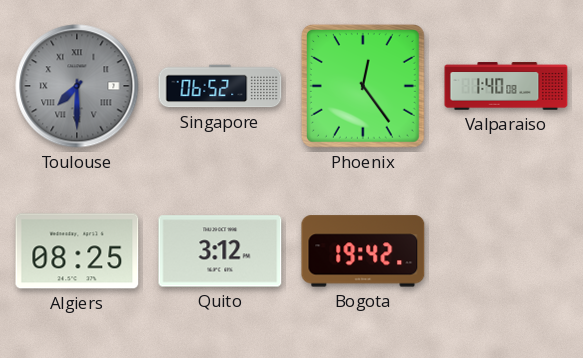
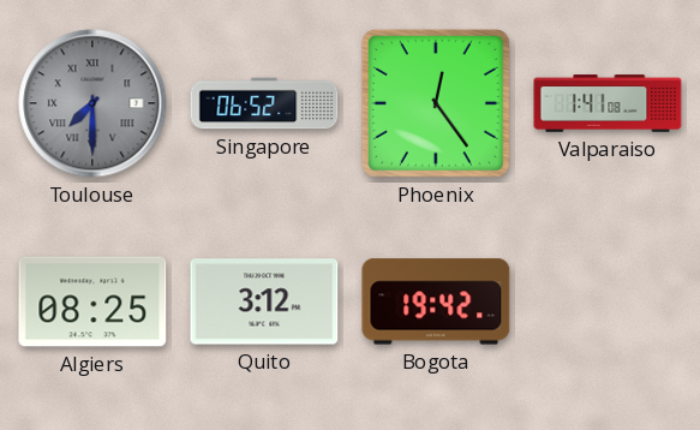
Valparaiso: 1:40 -> 1:41 (608, 103)
